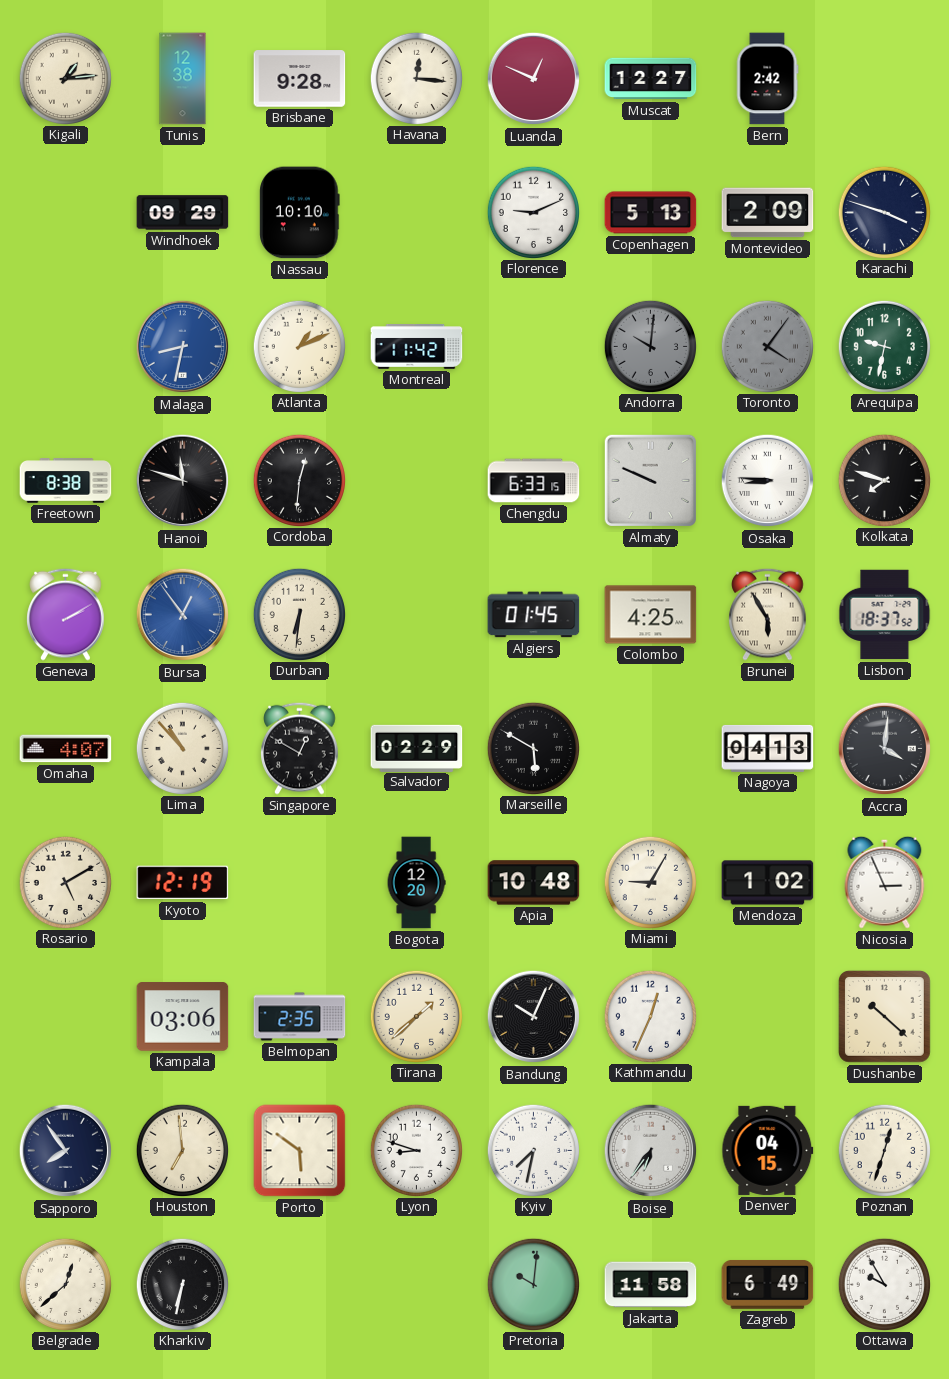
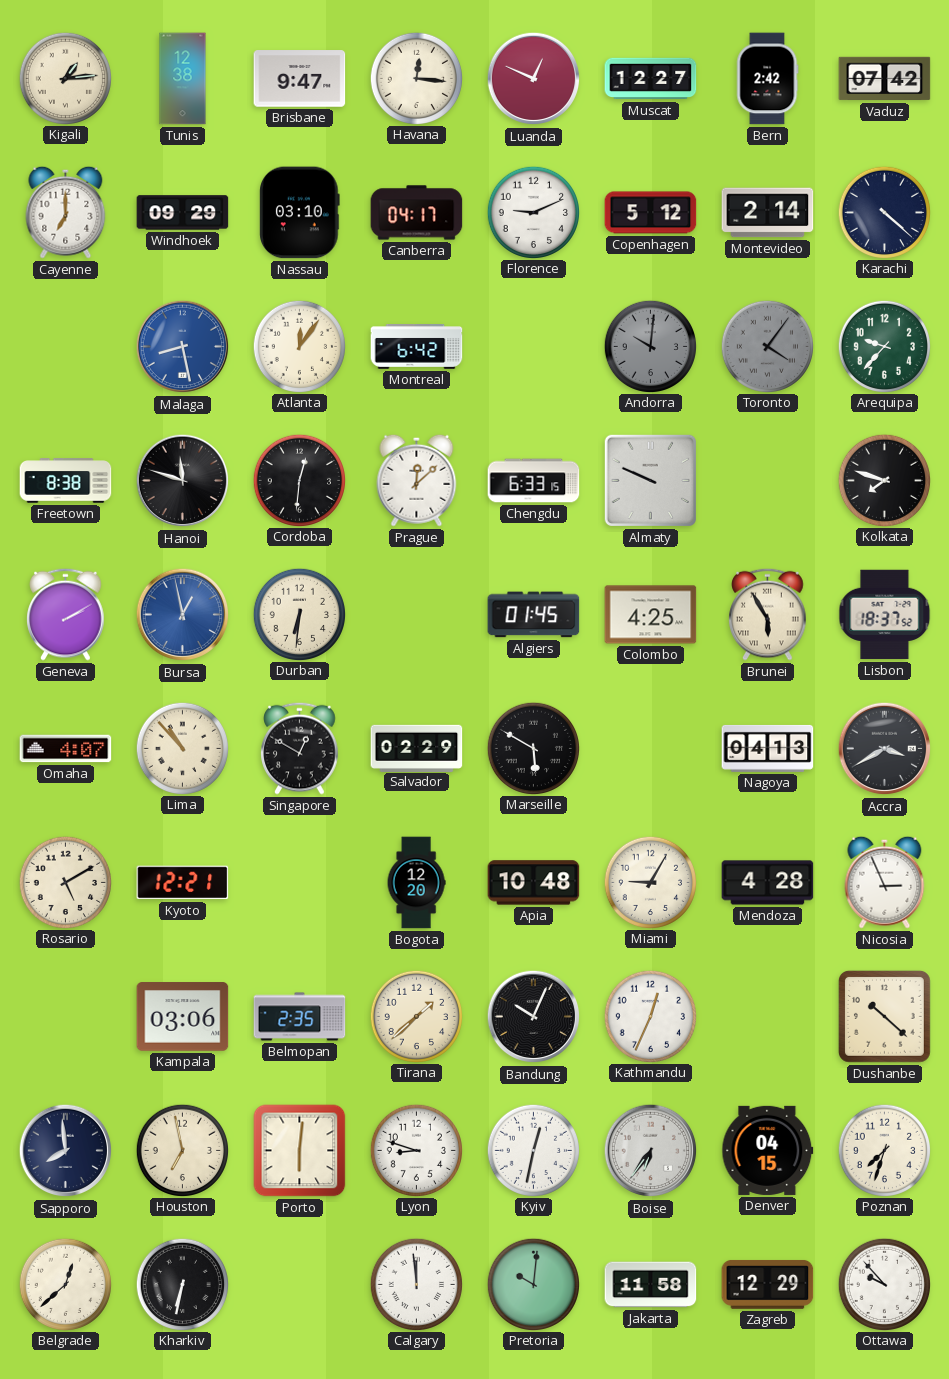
Brisbane: 9:28 -> 9:47 (300, 79)
Vaduz: none -> 07:42 (885, 79)
Cayenne: none -> 7:00 (66, 212)
Nassau: 10:10 -> 03:10 (300, 213)
Canberra: none -> 04:17 (417, 213)
Copenhagen: 5:13 -> 5:12 (651, 213)
Montevideo: 2:09 -> 2:14 (768, 213)
Karachi: 3:48 -> 4:22 (884, 212)
Malaga: 8:32 -> 8:28 (183, 347)
Atlanta: 1:11 -> 12:06 (299, 346)
Montreal: 11:42 -> 6:42 (417, 347)
Arequipa: 9:32 -> 9:37 (884, 346)
Prague: none -> 12:08 (417, 480)
Osaka: 8:46 -> none (768, 481)
Bursa: 12:54 -> 12:58 (183, 615)
Accra: 4:01 -> 3:40 (885, 749)
Kyoto: 12:19 -> 12:21 (183, 883)
Mendoza: 1:02 -> 4:28 (768, 883)
Sapporo: 7:54 -> 7:59 (66, 1151)
Houston: 6:59 -> 6:58 (182, 1150)
Porto: 5:51 -> 6:01 (300, 1151)
Kyiv: 7:32 -> 12:32 (533, 1150)
Poznan: 12:33 -> 7:33 (884, 1150)
Calgary: none -> 11:59 (416, 1284)
Zagreb: 6:49 -> 12:29 (768, 1284)
Ottawa: 9:55 -> 9:53 (884, 1284)
